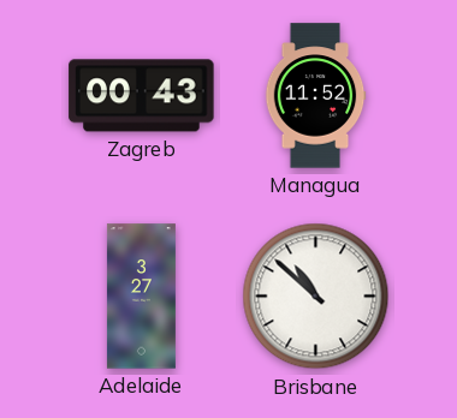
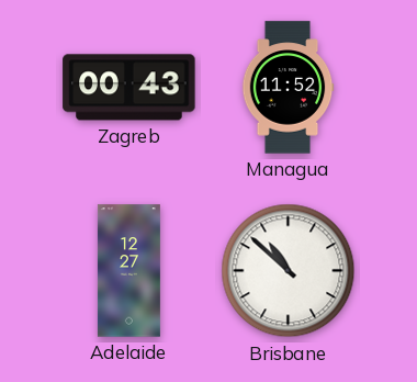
Adelaide: 3:27 -> 12:27 (128, 271)
